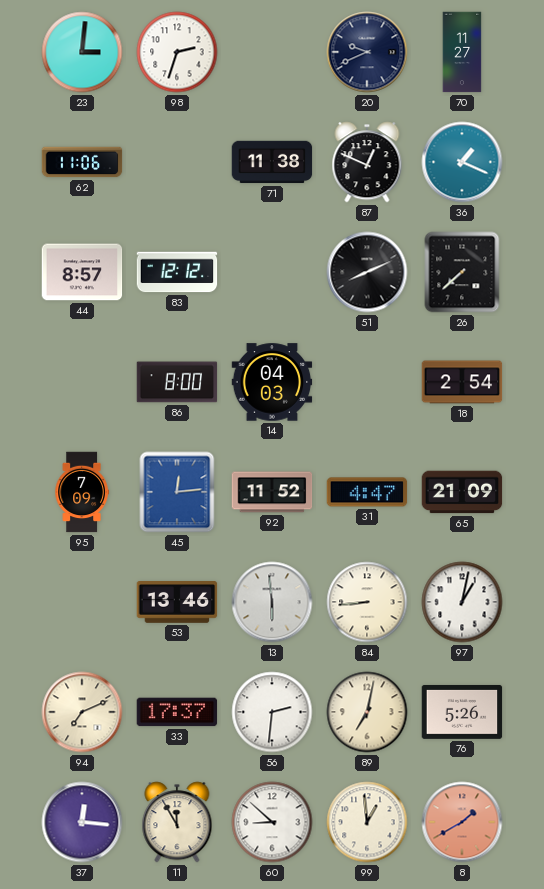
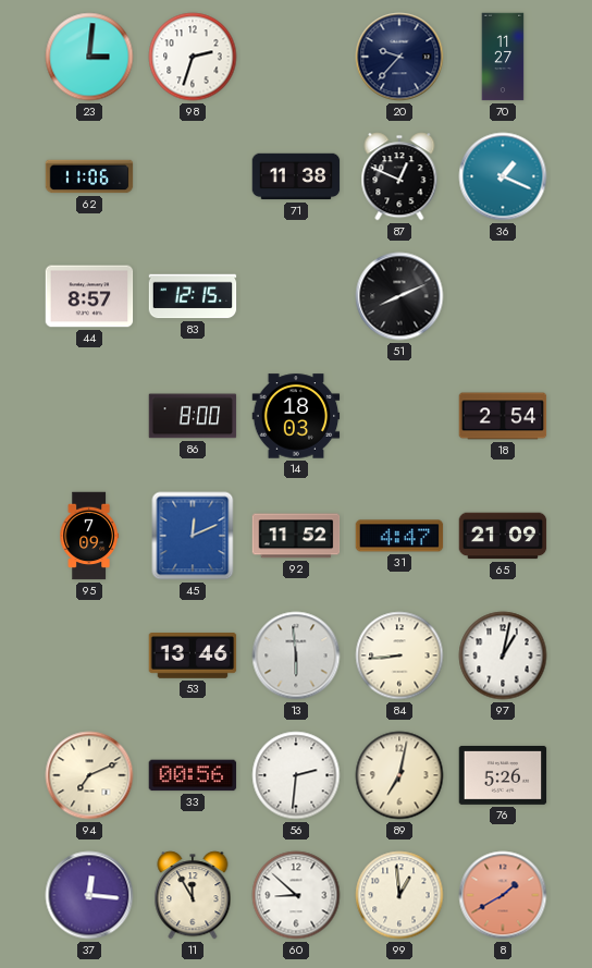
20: 9:41 -> 9:37 (399, 57)
83: 12:12 -> 12:15 (193, 296)
26: 7:38 -> none (462, 272)
14: 04:03 -> 18:03 (296, 416)
45: 12:14 -> 12:11 (193, 536)
33: 17:37 -> 00:56 (193, 775)
